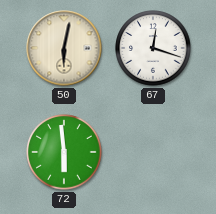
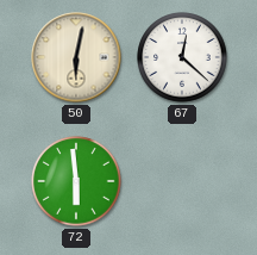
67: 12:18 -> 12:22 (182, 57)
